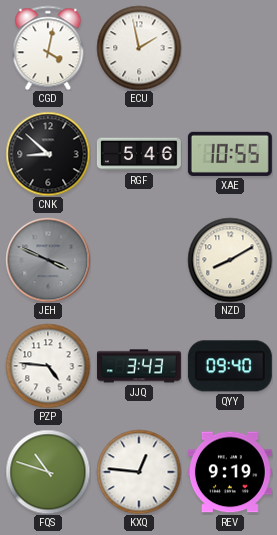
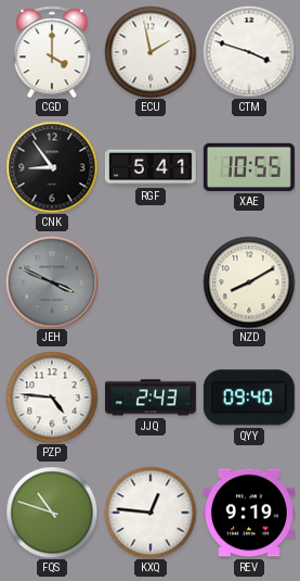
CGD: 4:02 -> 4:00 (52, 52)
CTM: none -> 3:48 (249, 52)
CNK: 8:52 -> 8:54 (52, 167)
RGF: 5:46 -> 5:41 (151, 167)
JJQ: 3:43 -> 2:43 (151, 397)
